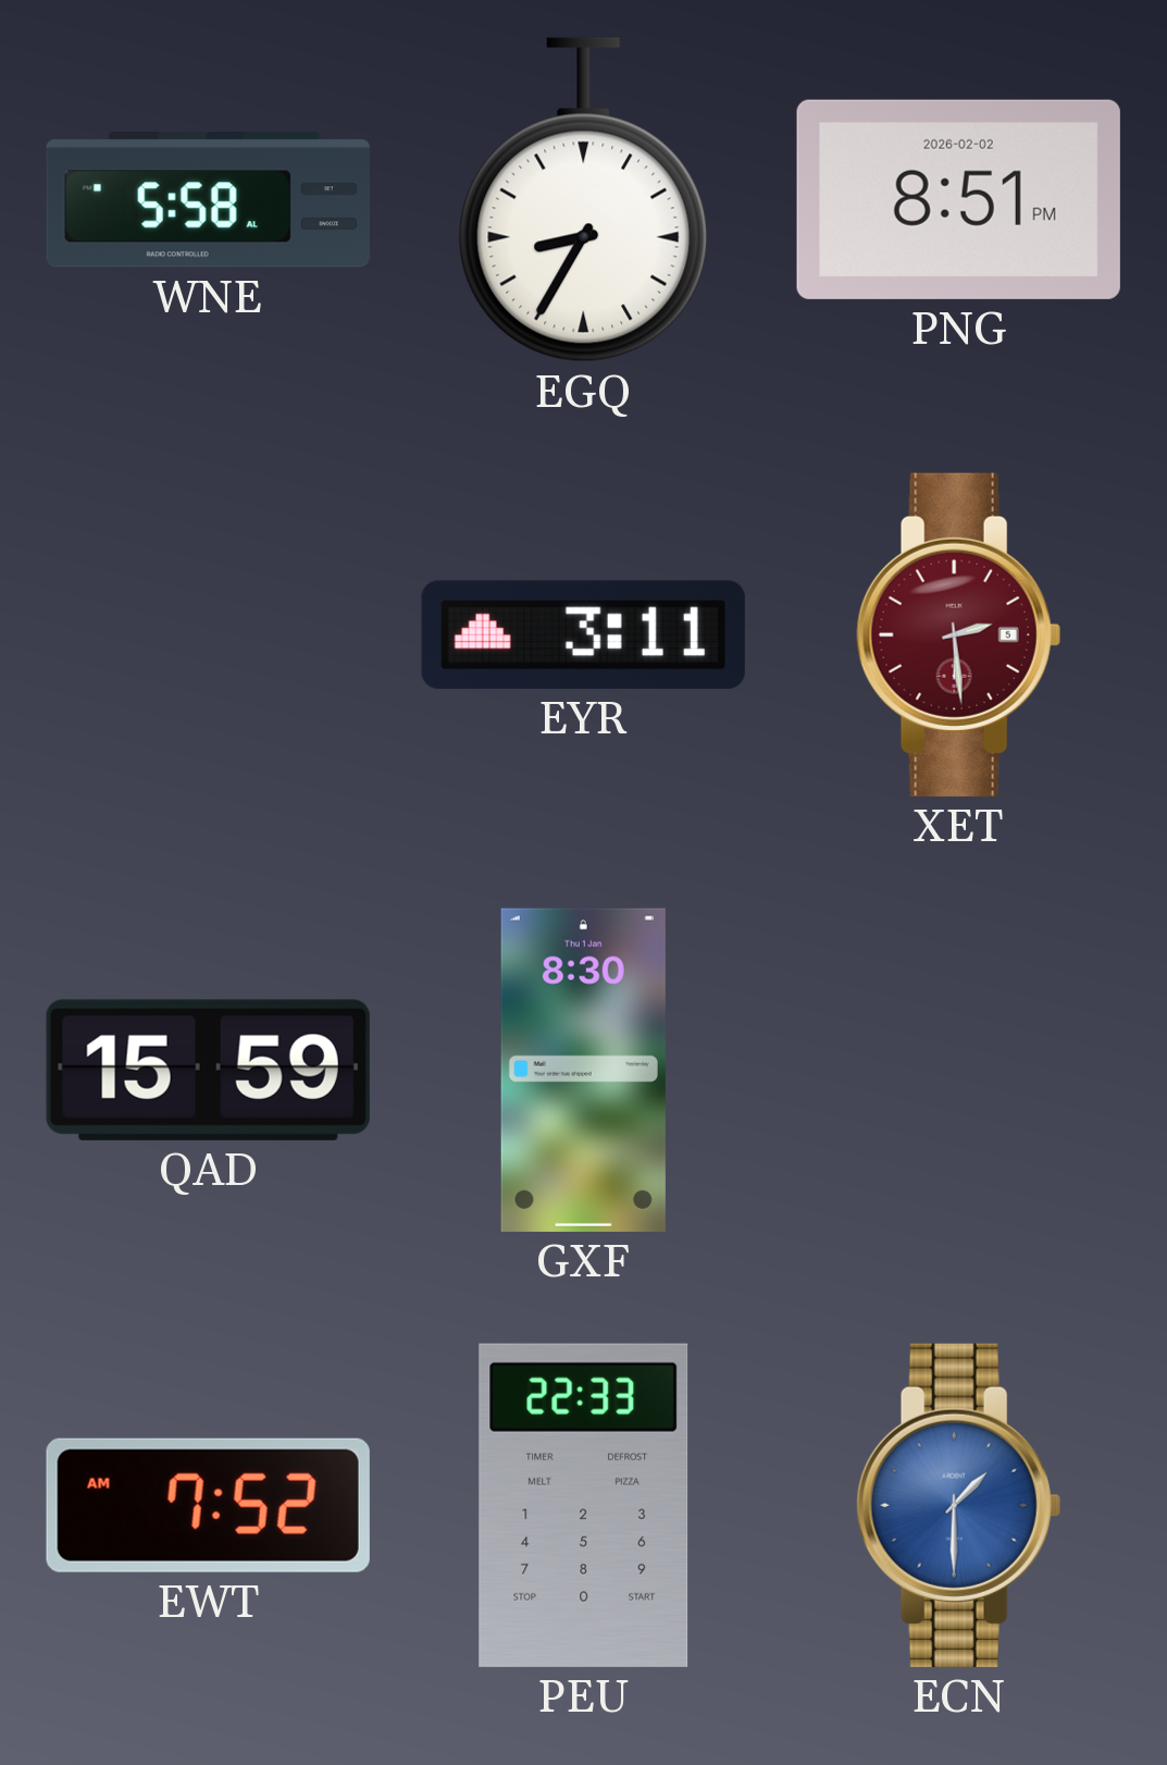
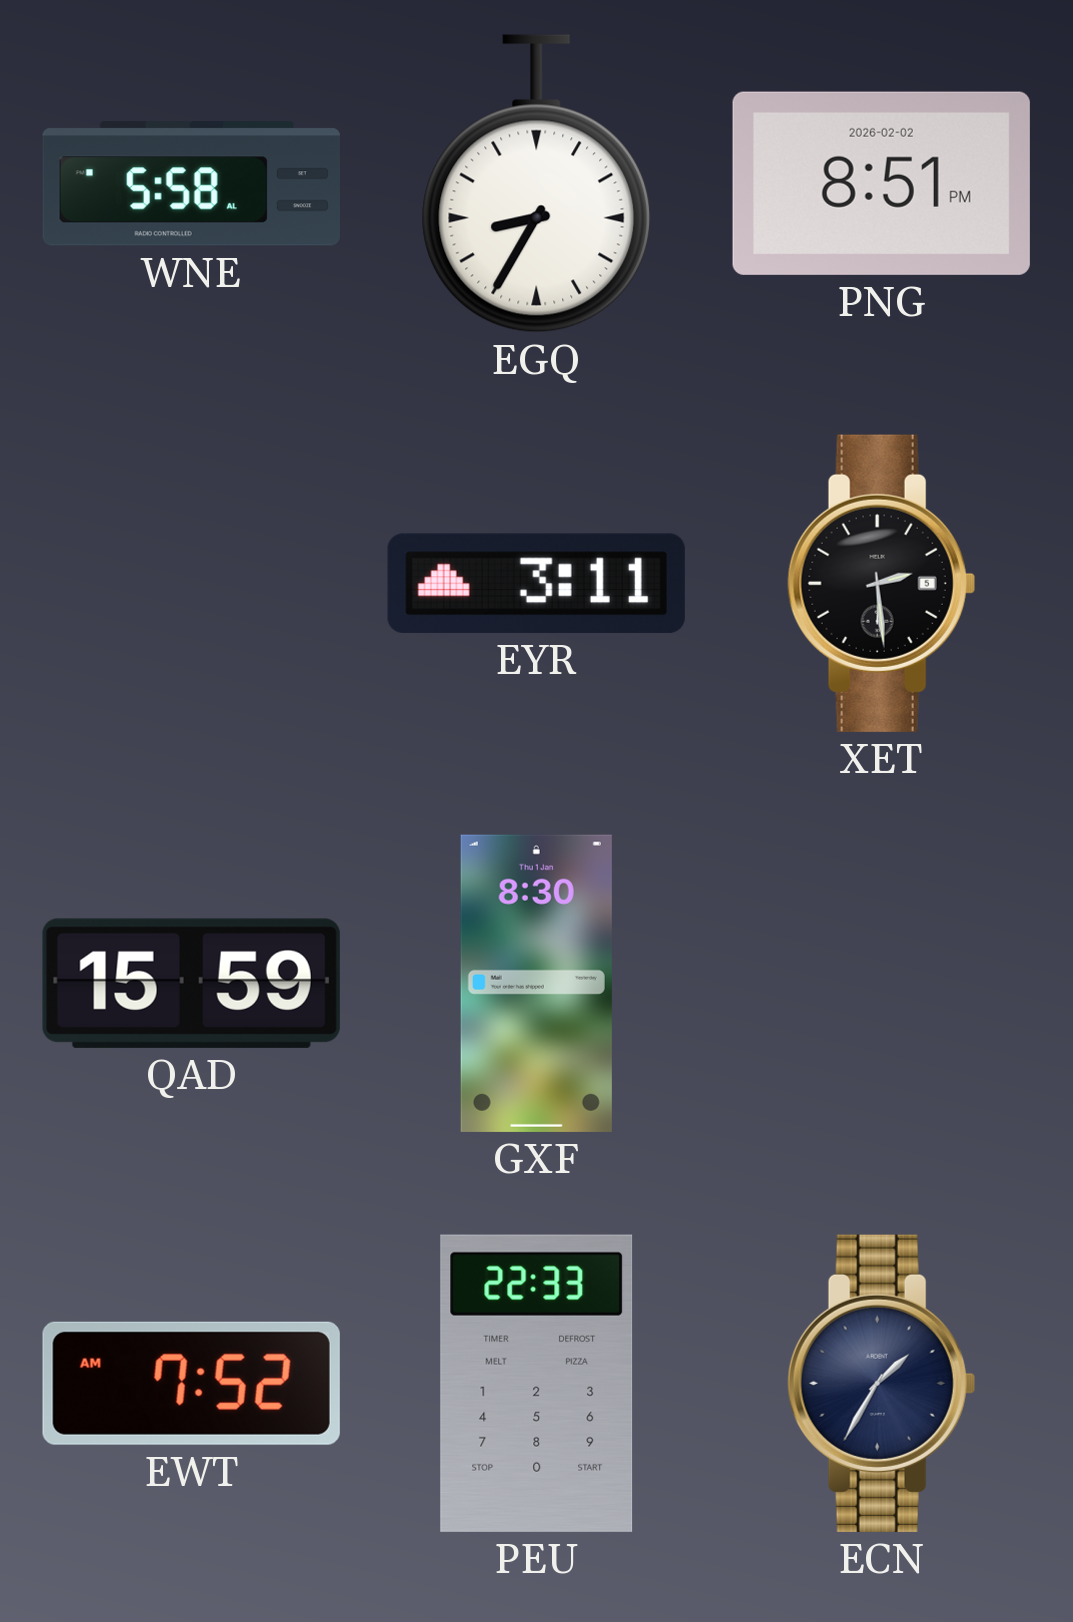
XET dial: burgundy -> black (881, 583)
ECN: 1:30 -> 1:35 (881, 1383)
ECN dial: blue -> navy (881, 1383)
